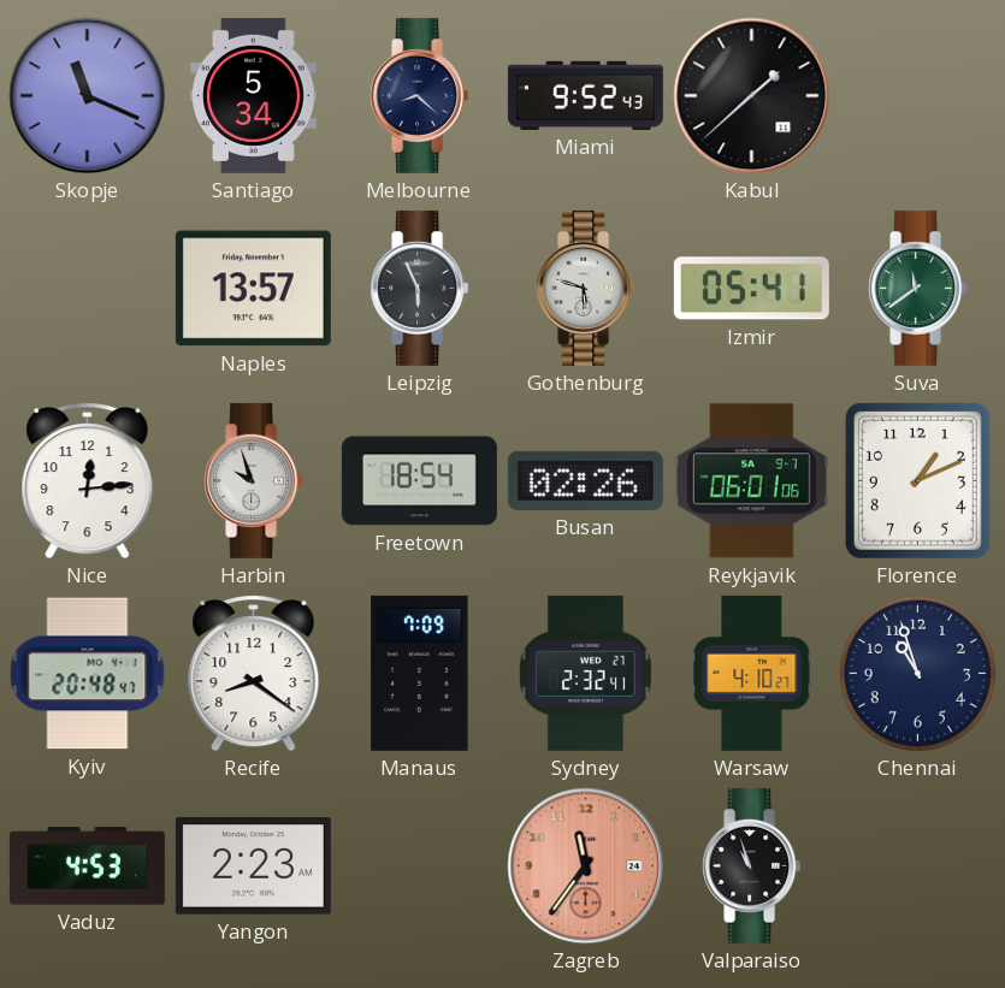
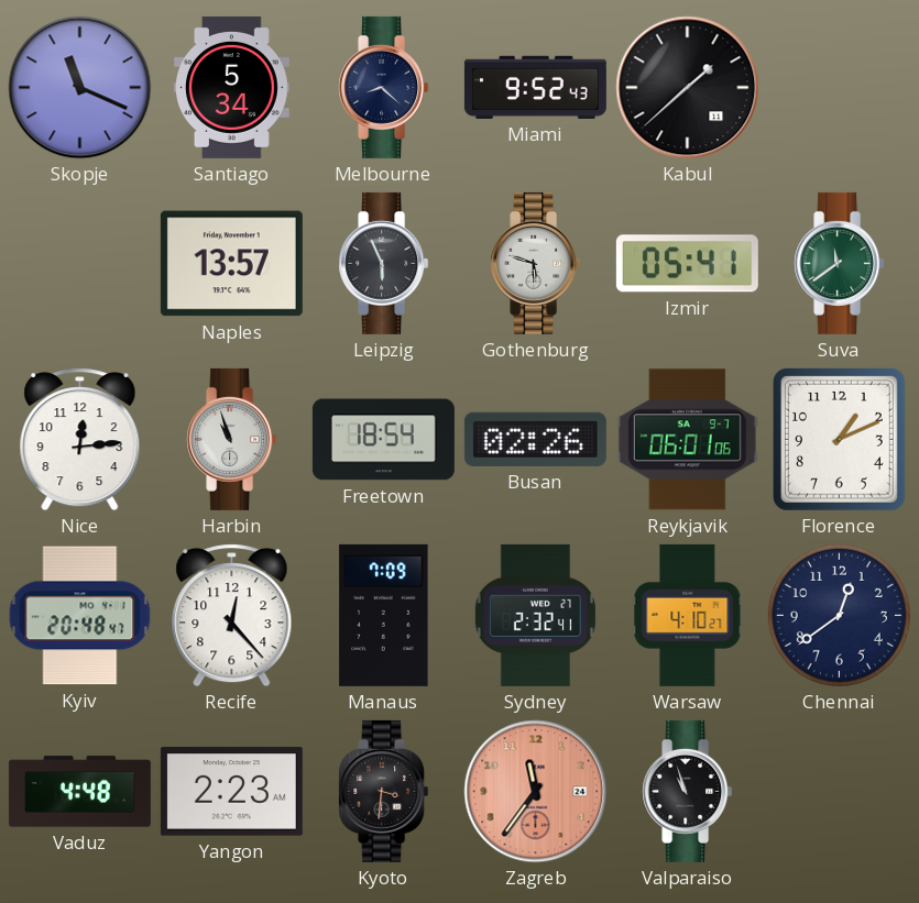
Harbin: 9:57 -> 10:57 (232, 439)
Recife: 8:21 -> 12:23 (232, 616)
Chennai: 10:57 -> 12:39 (839, 615)
Vaduz: 4:53 -> 4:48 (79, 792)
Kyoto: none -> 3:31 (384, 791)
